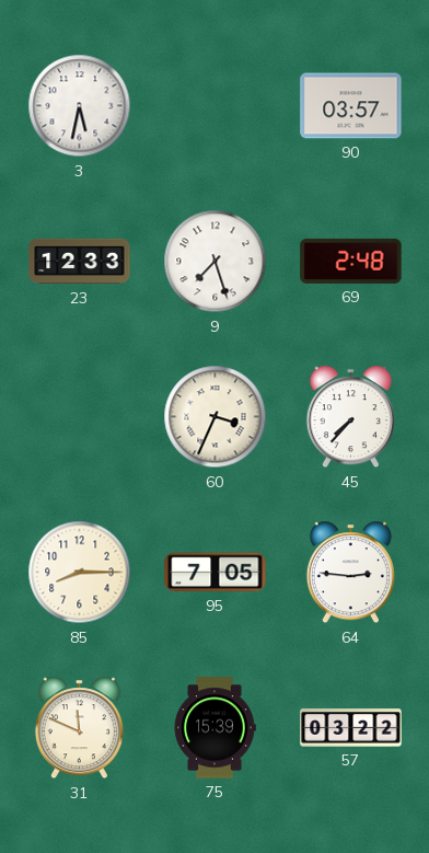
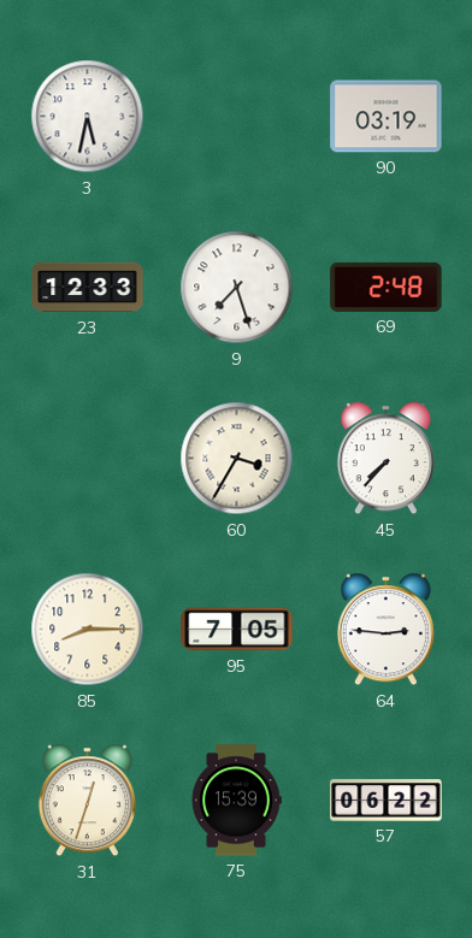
90: 03:57 -> 03:19 (387, 117)
60: 3:34 -> 3:35 (237, 459)
31: 11:49 -> 12:33 (87, 801)
57: 03:22 -> 06:22 (387, 801)
